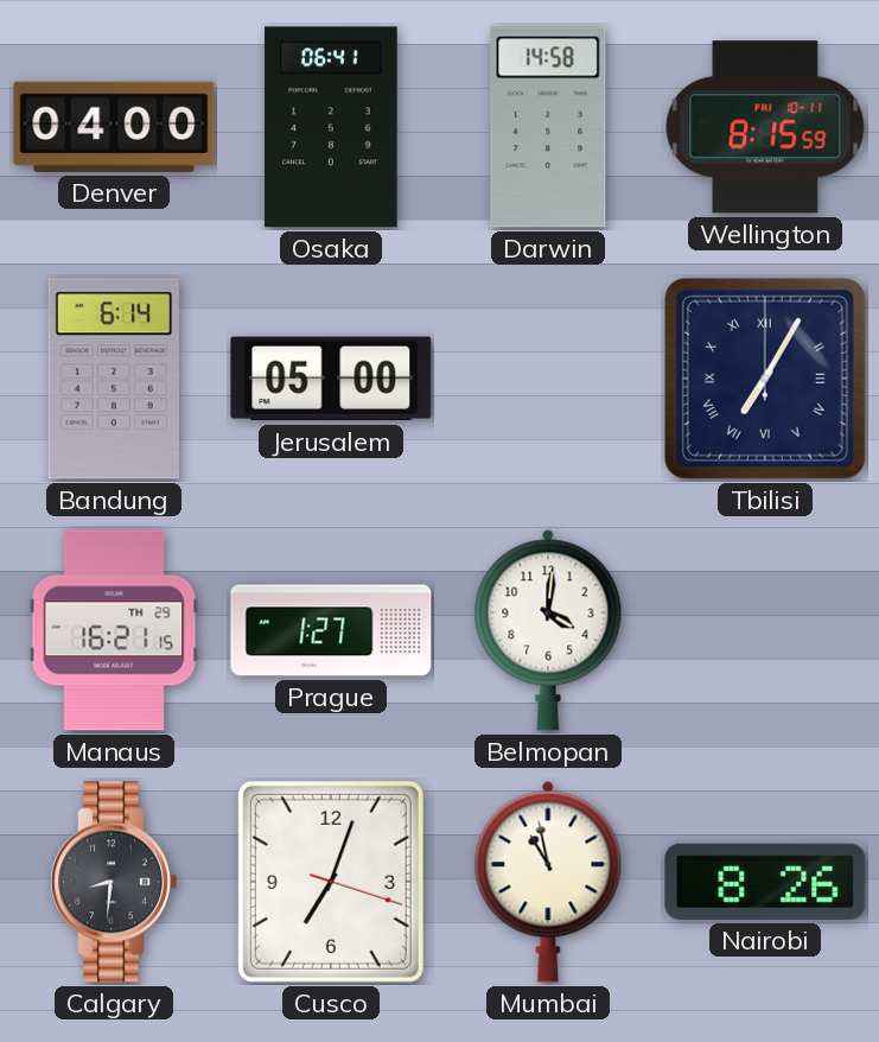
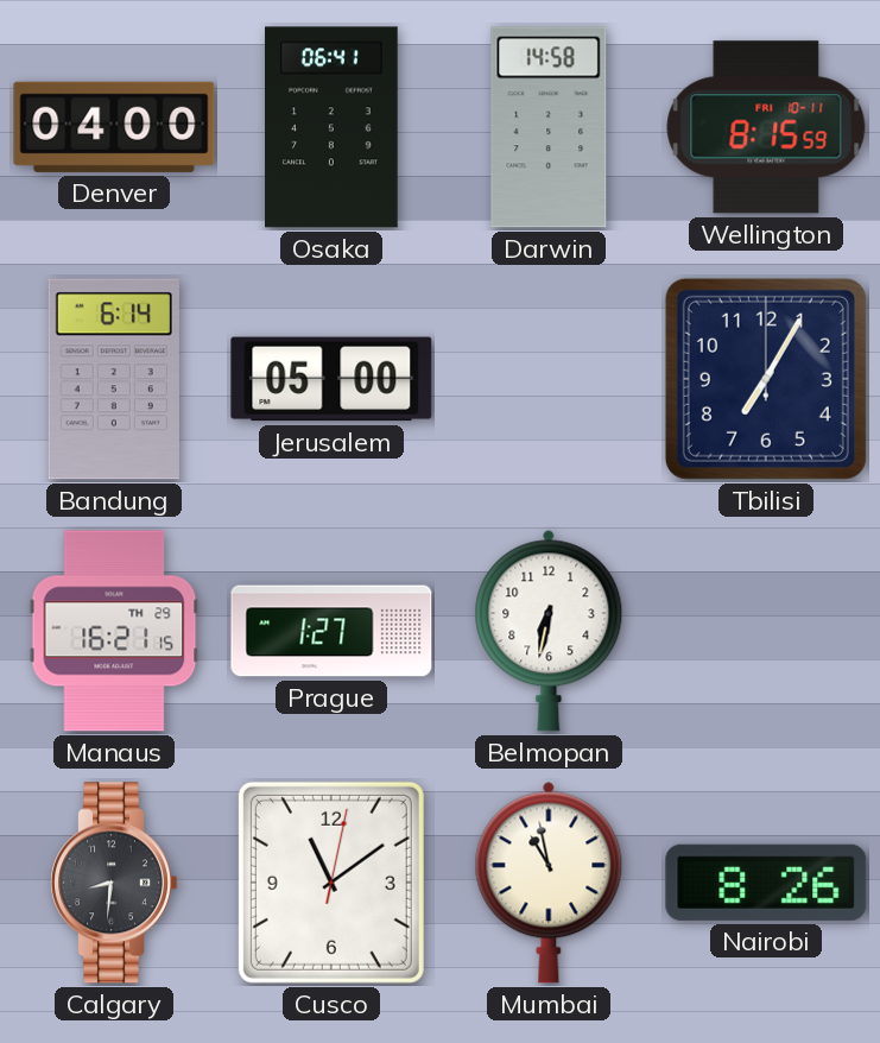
Tbilisi numerals: Roman -> Arabic (766, 379)
Belmopan: 4:01 -> 6:32 (549, 631)
Cusco: 7:03 -> 11:09 (331, 883)
